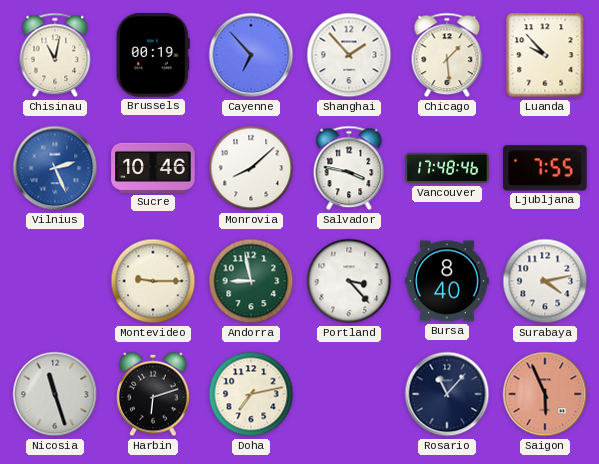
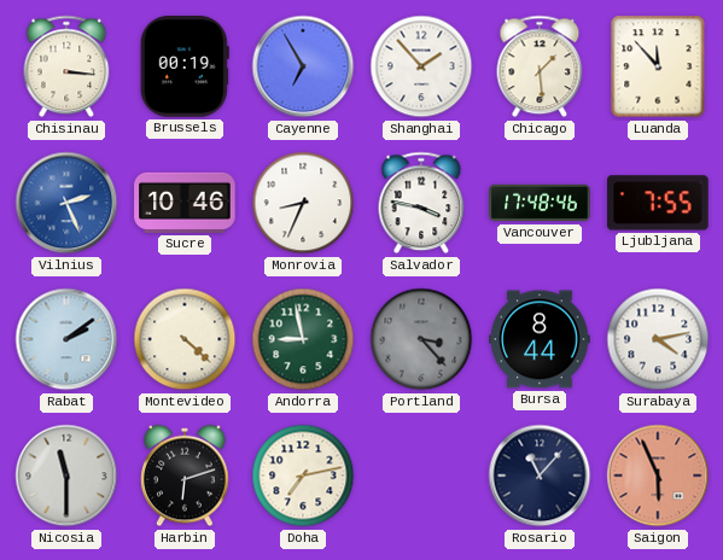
Chisinau: 11:02 -> 3:16 (66, 66)
Cayenne: 6:53 -> 6:55 (303, 66)
Luanda: 9:53 -> 11:53 (658, 66)
Monrovia: 8:08 -> 8:34 (303, 203)
Rabat: none -> 2:09 (66, 339)
Montevideo: 9:15 -> 4:22 (185, 339)
Portland dial: white -> grey (421, 339)
Bursa: 8:40 -> 8:44 (540, 339)
Nicosia: 11:27 -> 11:30 (66, 476)
